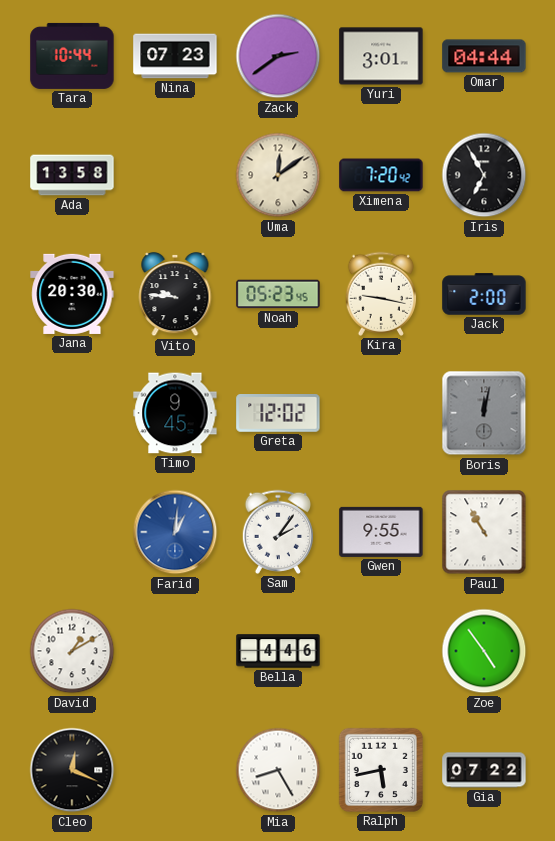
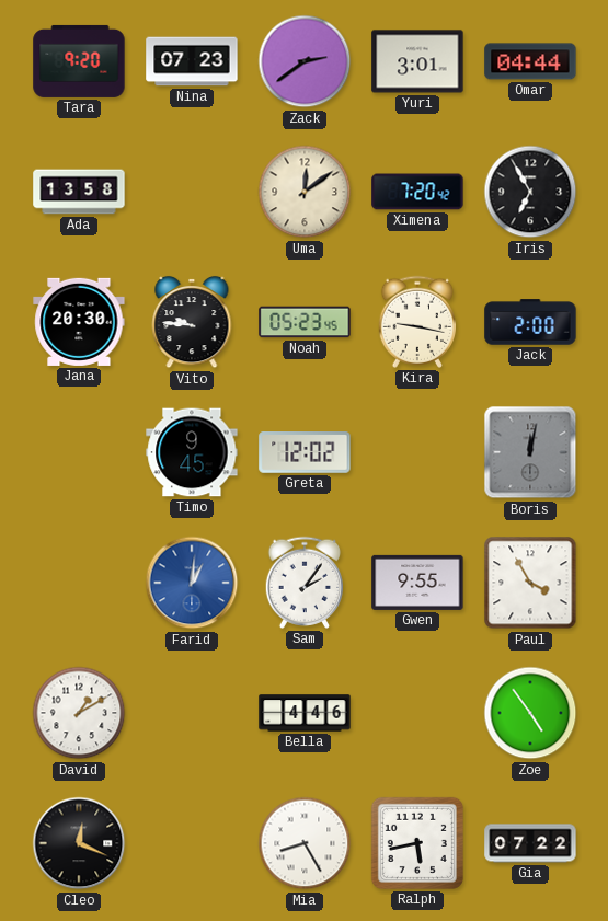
Tara: 10:44 -> 9:20 (79, 61)
Paul: 10:55 -> 3:55 (530, 583)
